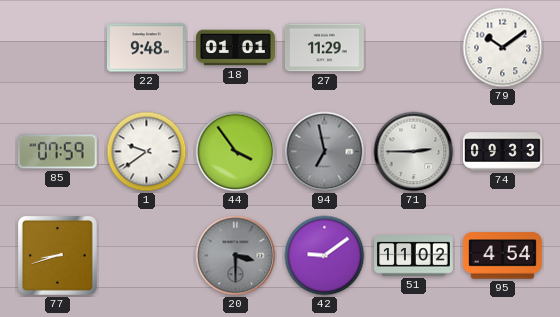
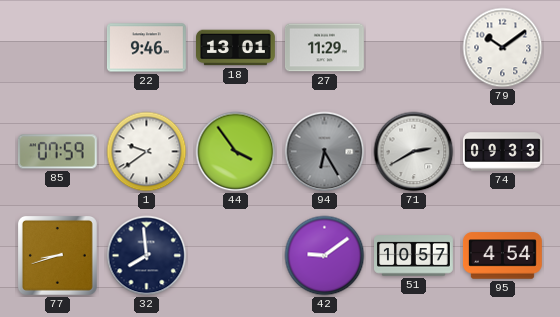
22: 9:48 -> 9:46 (146, 48)
18: 01:01 -> 13:01 (236, 48)
94: 6:58 -> 6:25 (325, 152)
71: 2:45 -> 2:40 (414, 152)
32: none -> 7:59 (147, 256)
20: 3:30 -> none (236, 256)
51: 11:02 -> 10:57 (414, 256)
